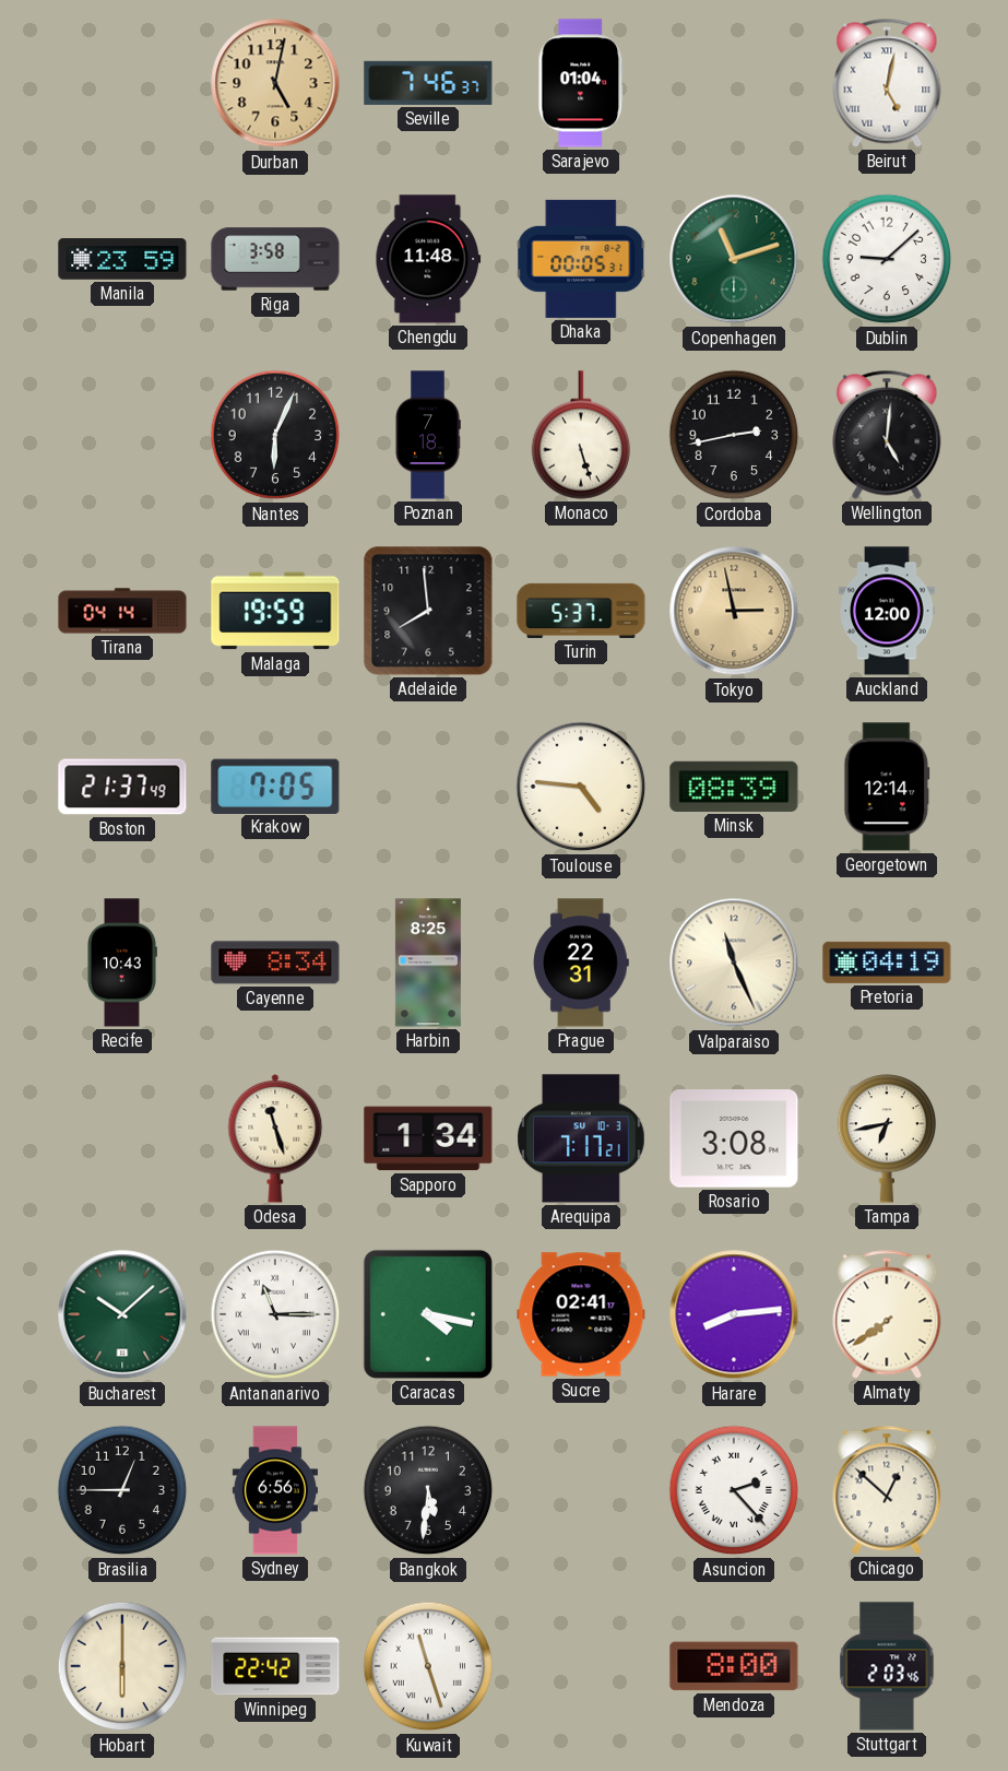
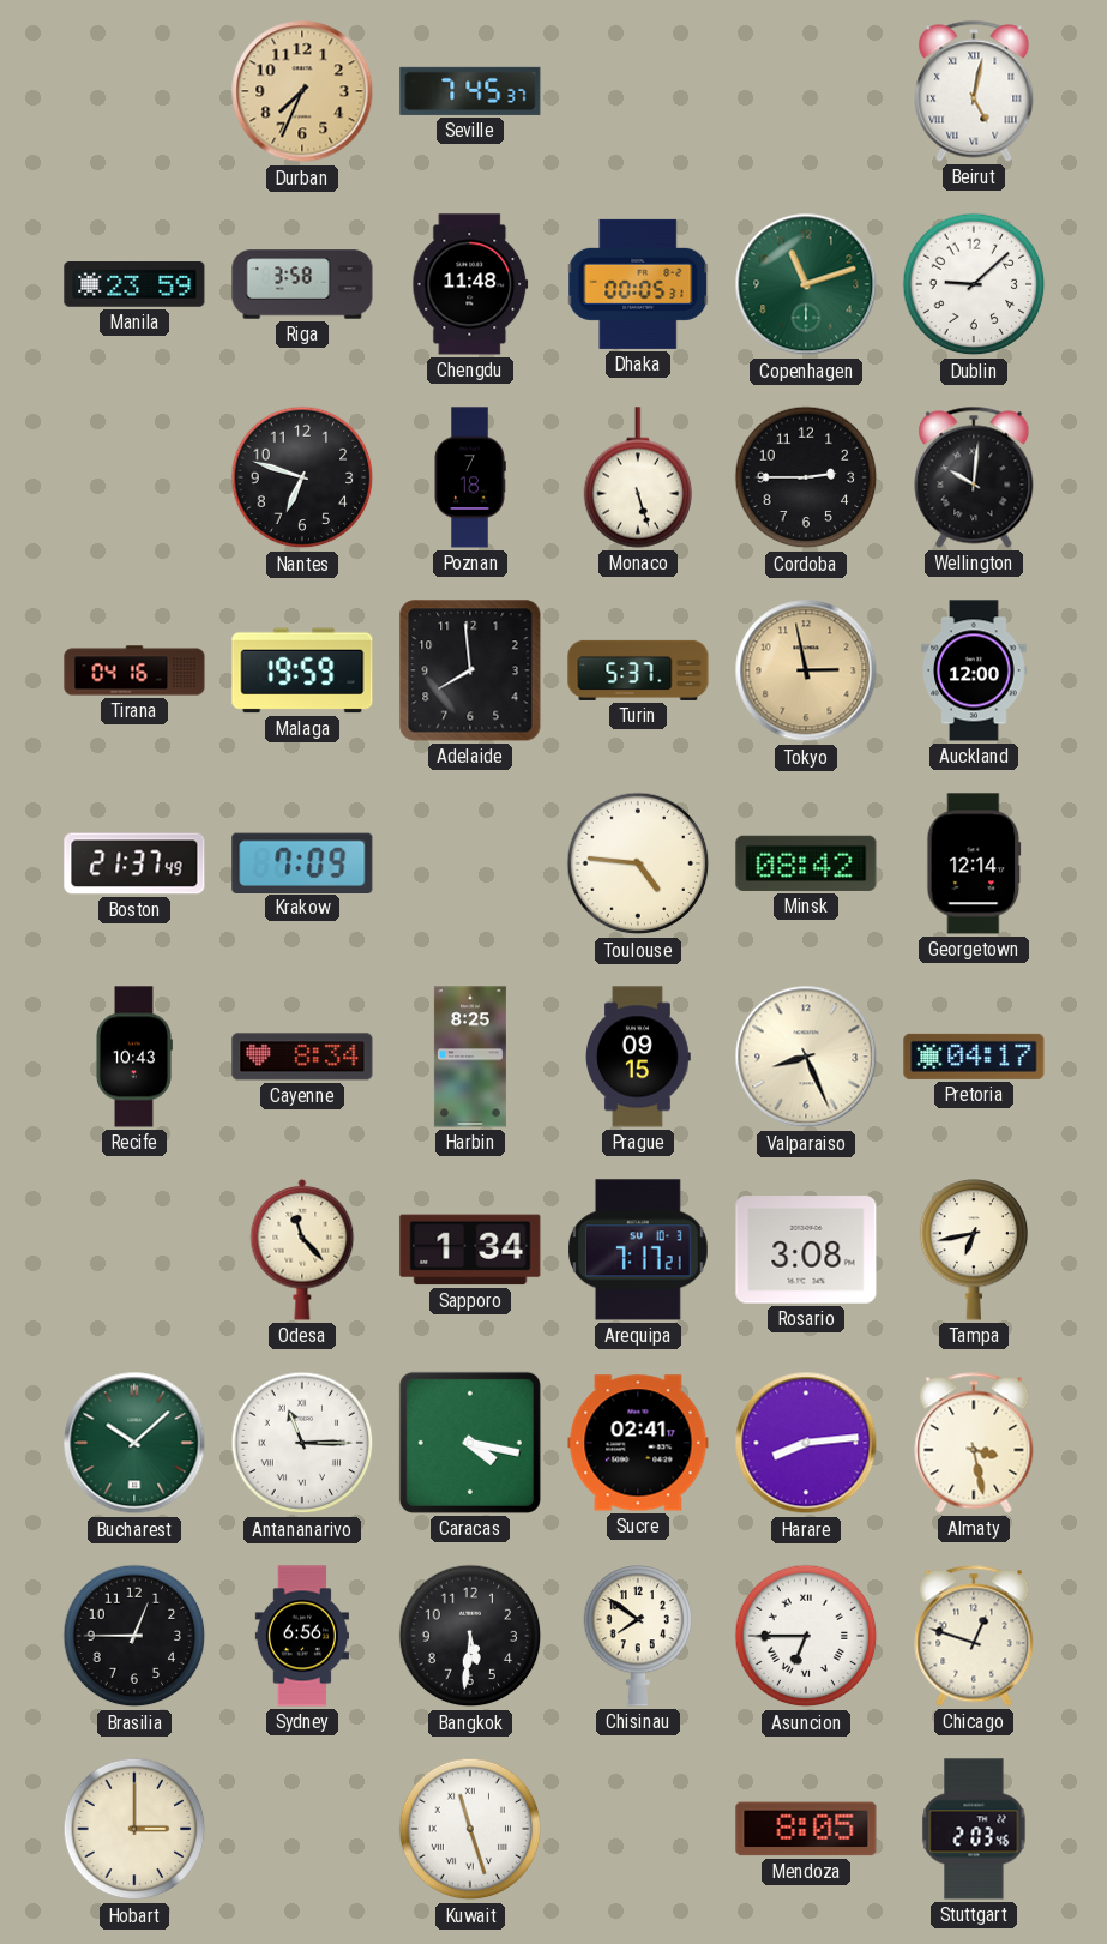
Durban: 5:02 -> 7:34 (302, 91)
Seville: 7:46 -> 7:45 (470, 91)
Sarajevo: 01:04 -> none (581, 83)
Nantes: 6:04 -> 6:48 (302, 477)
Cordoba: 2:43 -> 2:45 (806, 477)
Wellington: 5:01 -> 10:01 (974, 477)
Tirana: 04:14 -> 04:16 (134, 670)
Krakow: 7:05 -> 7:09 (302, 862)
Minsk: 08:39 -> 08:42 (806, 863)
Prague: 22:31 -> 09:15 (639, 1057)
Valparaiso: 11:26 -> 8:26 (806, 1057)
Pretoria: 04:19 -> 04:17 (974, 1057)
Odesa: 11:27 -> 11:23 (302, 1250)
Almaty: 7:39 -> 3:28 (974, 1443)
Chisinau: none -> 7:51 (638, 1636)
Asuncion: 2:23 -> 6:45 (806, 1636)
Chicago: 12:52 -> 12:48 (974, 1636)
Hobart: 6:00 -> 3:00 (134, 1829)
Winnipeg: 22:42 -> none (275, 1666)
Mendoza: 8:00 -> 8:05 (806, 1829)
